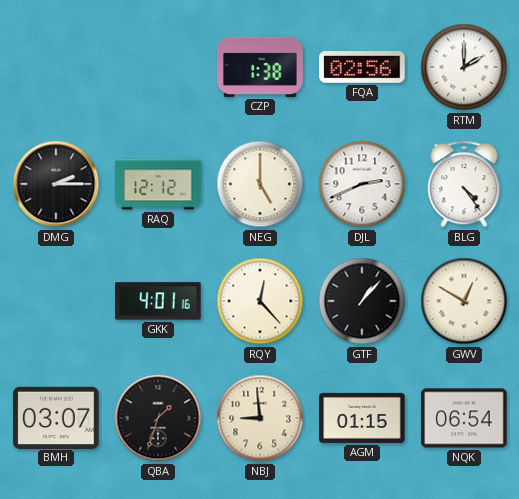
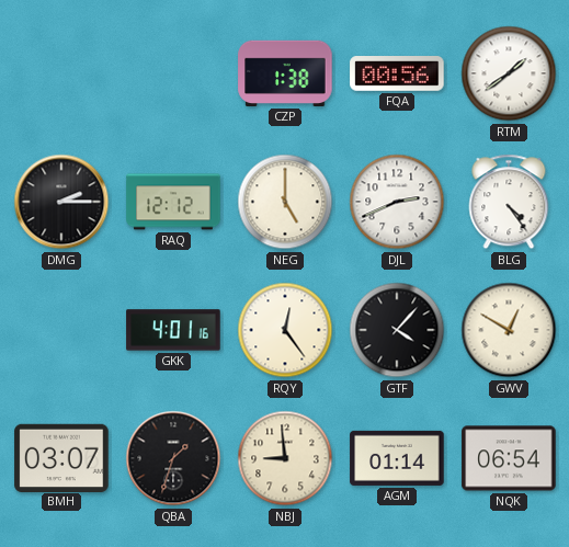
FQA: 02:56 -> 00:56 (397, 75)
RTM: 2:00 -> 1:39 (509, 73)
RQY: 12:23 -> 12:24 (285, 330)
GTF: 1:07 -> 4:07 (397, 330)
AGM: 01:15 -> 01:14 (397, 458)
